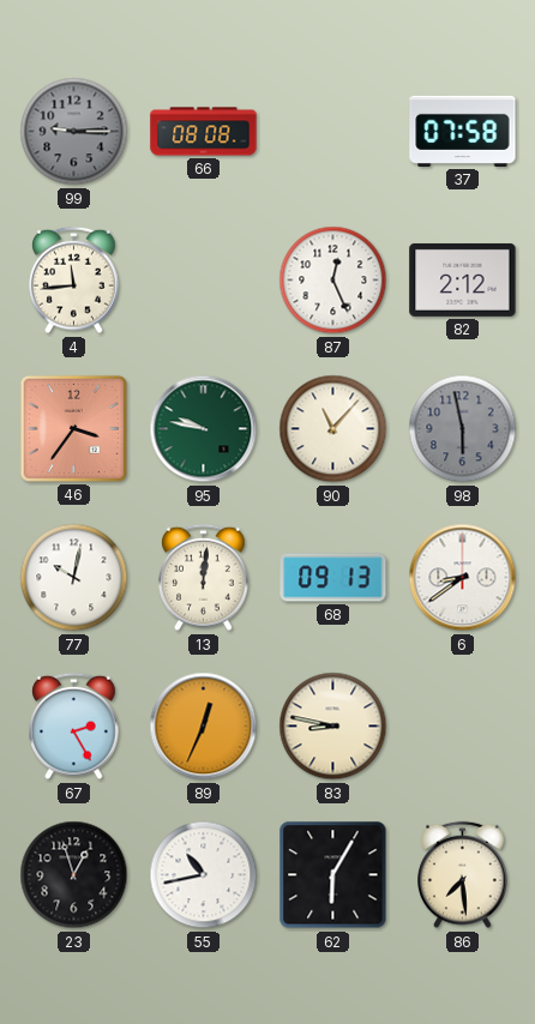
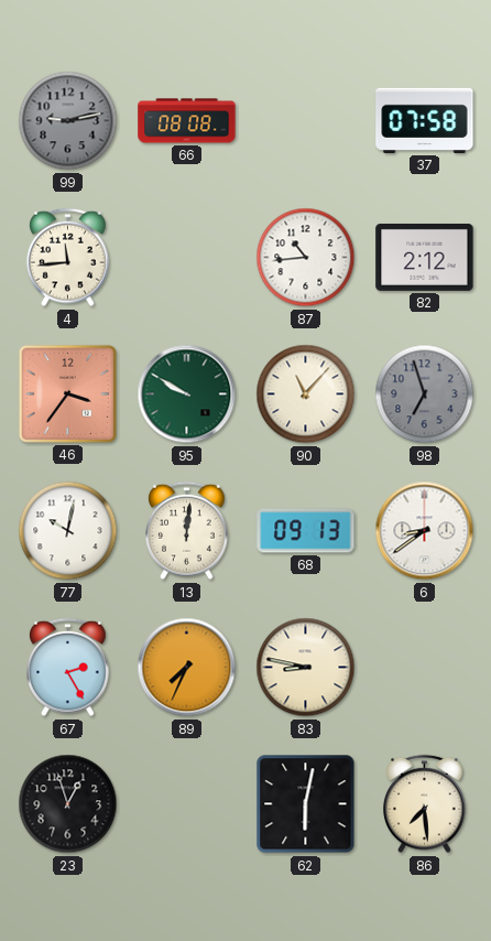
99: 9:15 -> 9:13 (68, 121)
87: 12:26 -> 10:44 (306, 258)
95: 9:47 -> 9:50 (187, 394)
98: 5:58 -> 6:57 (425, 394)
89: 12:34 -> 7:34 (187, 668)
55: 10:43 -> none (204, 875)
62: 6:05 -> 6:02 (306, 804)
